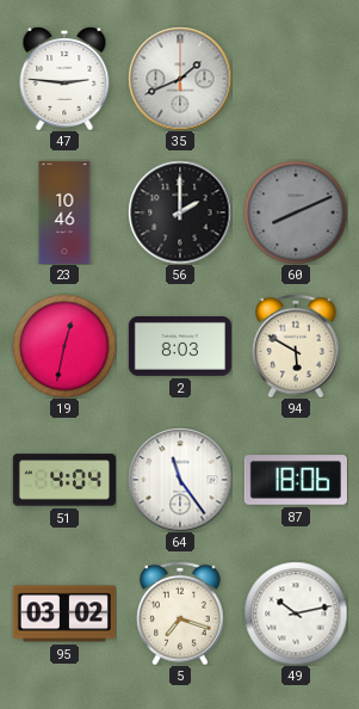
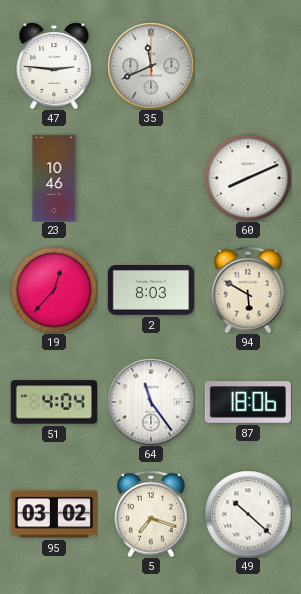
35: 1:41 -> 11:41 (151, 66)
56: 2:00 -> none (180, 212)
60 dial: grey -> white (248, 178)
19: 12:32 -> 12:37 (54, 290)
49: 10:13 -> 10:22 (248, 514)
